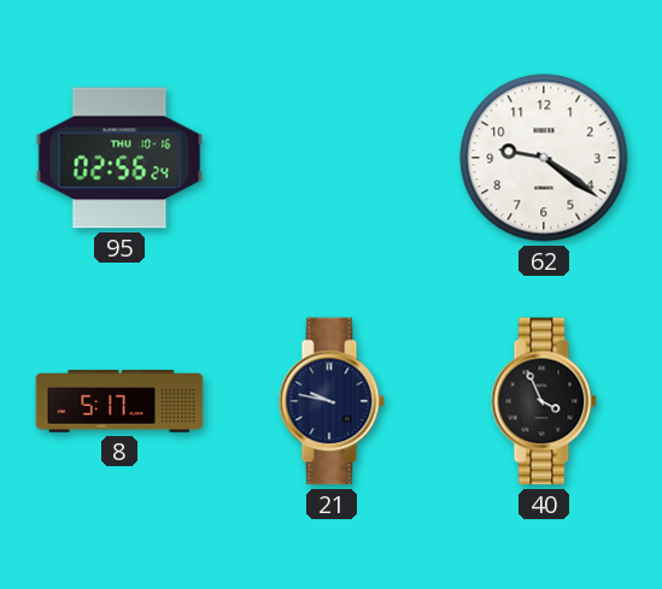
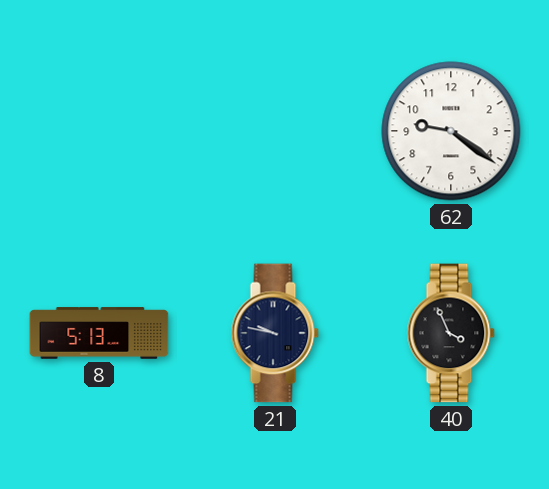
95: 02:56 -> none (119, 158)
8: 5:17 -> 5:13 (99, 333)
